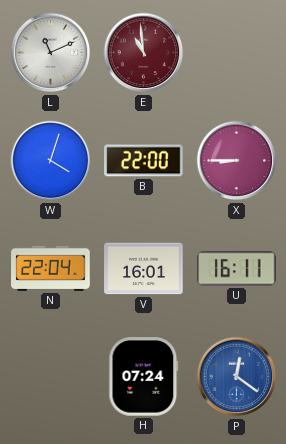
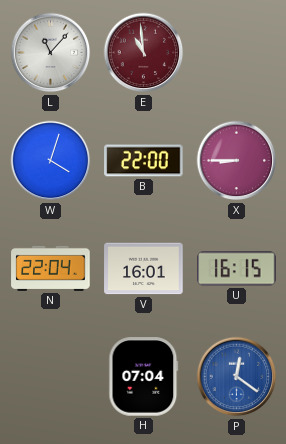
L: 11:11 -> 11:07 (51, 53)
U: 16:11 -> 16:15 (237, 269)
H: 07:24 -> 07:04 (144, 377)
